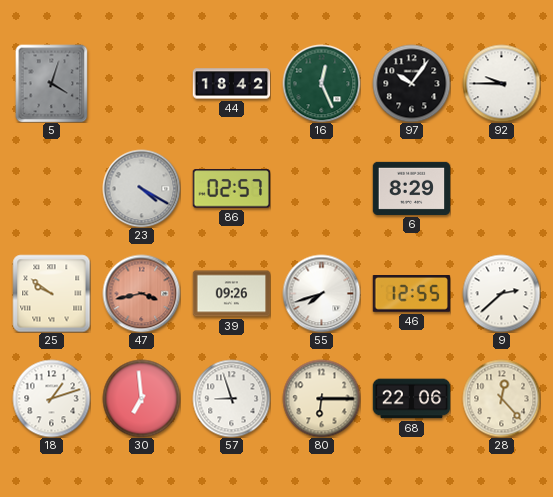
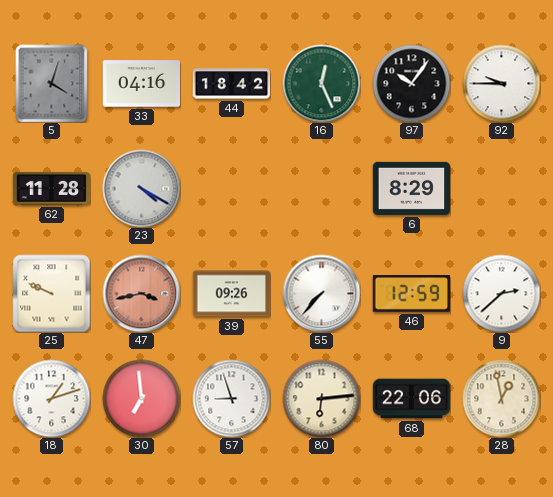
33: none -> 04:16 (141, 84)
62: none -> 11:28 (51, 188)
86: 02:57 -> none (231, 189)
25: 9:51 -> 9:49 (51, 293)
55: 7:42 -> 7:37 (321, 293)
46: 12:55 -> 12:59 (411, 294)
80: 6:15 -> 6:14 (321, 398)
28: 12:23 -> 12:58 (501, 398)
